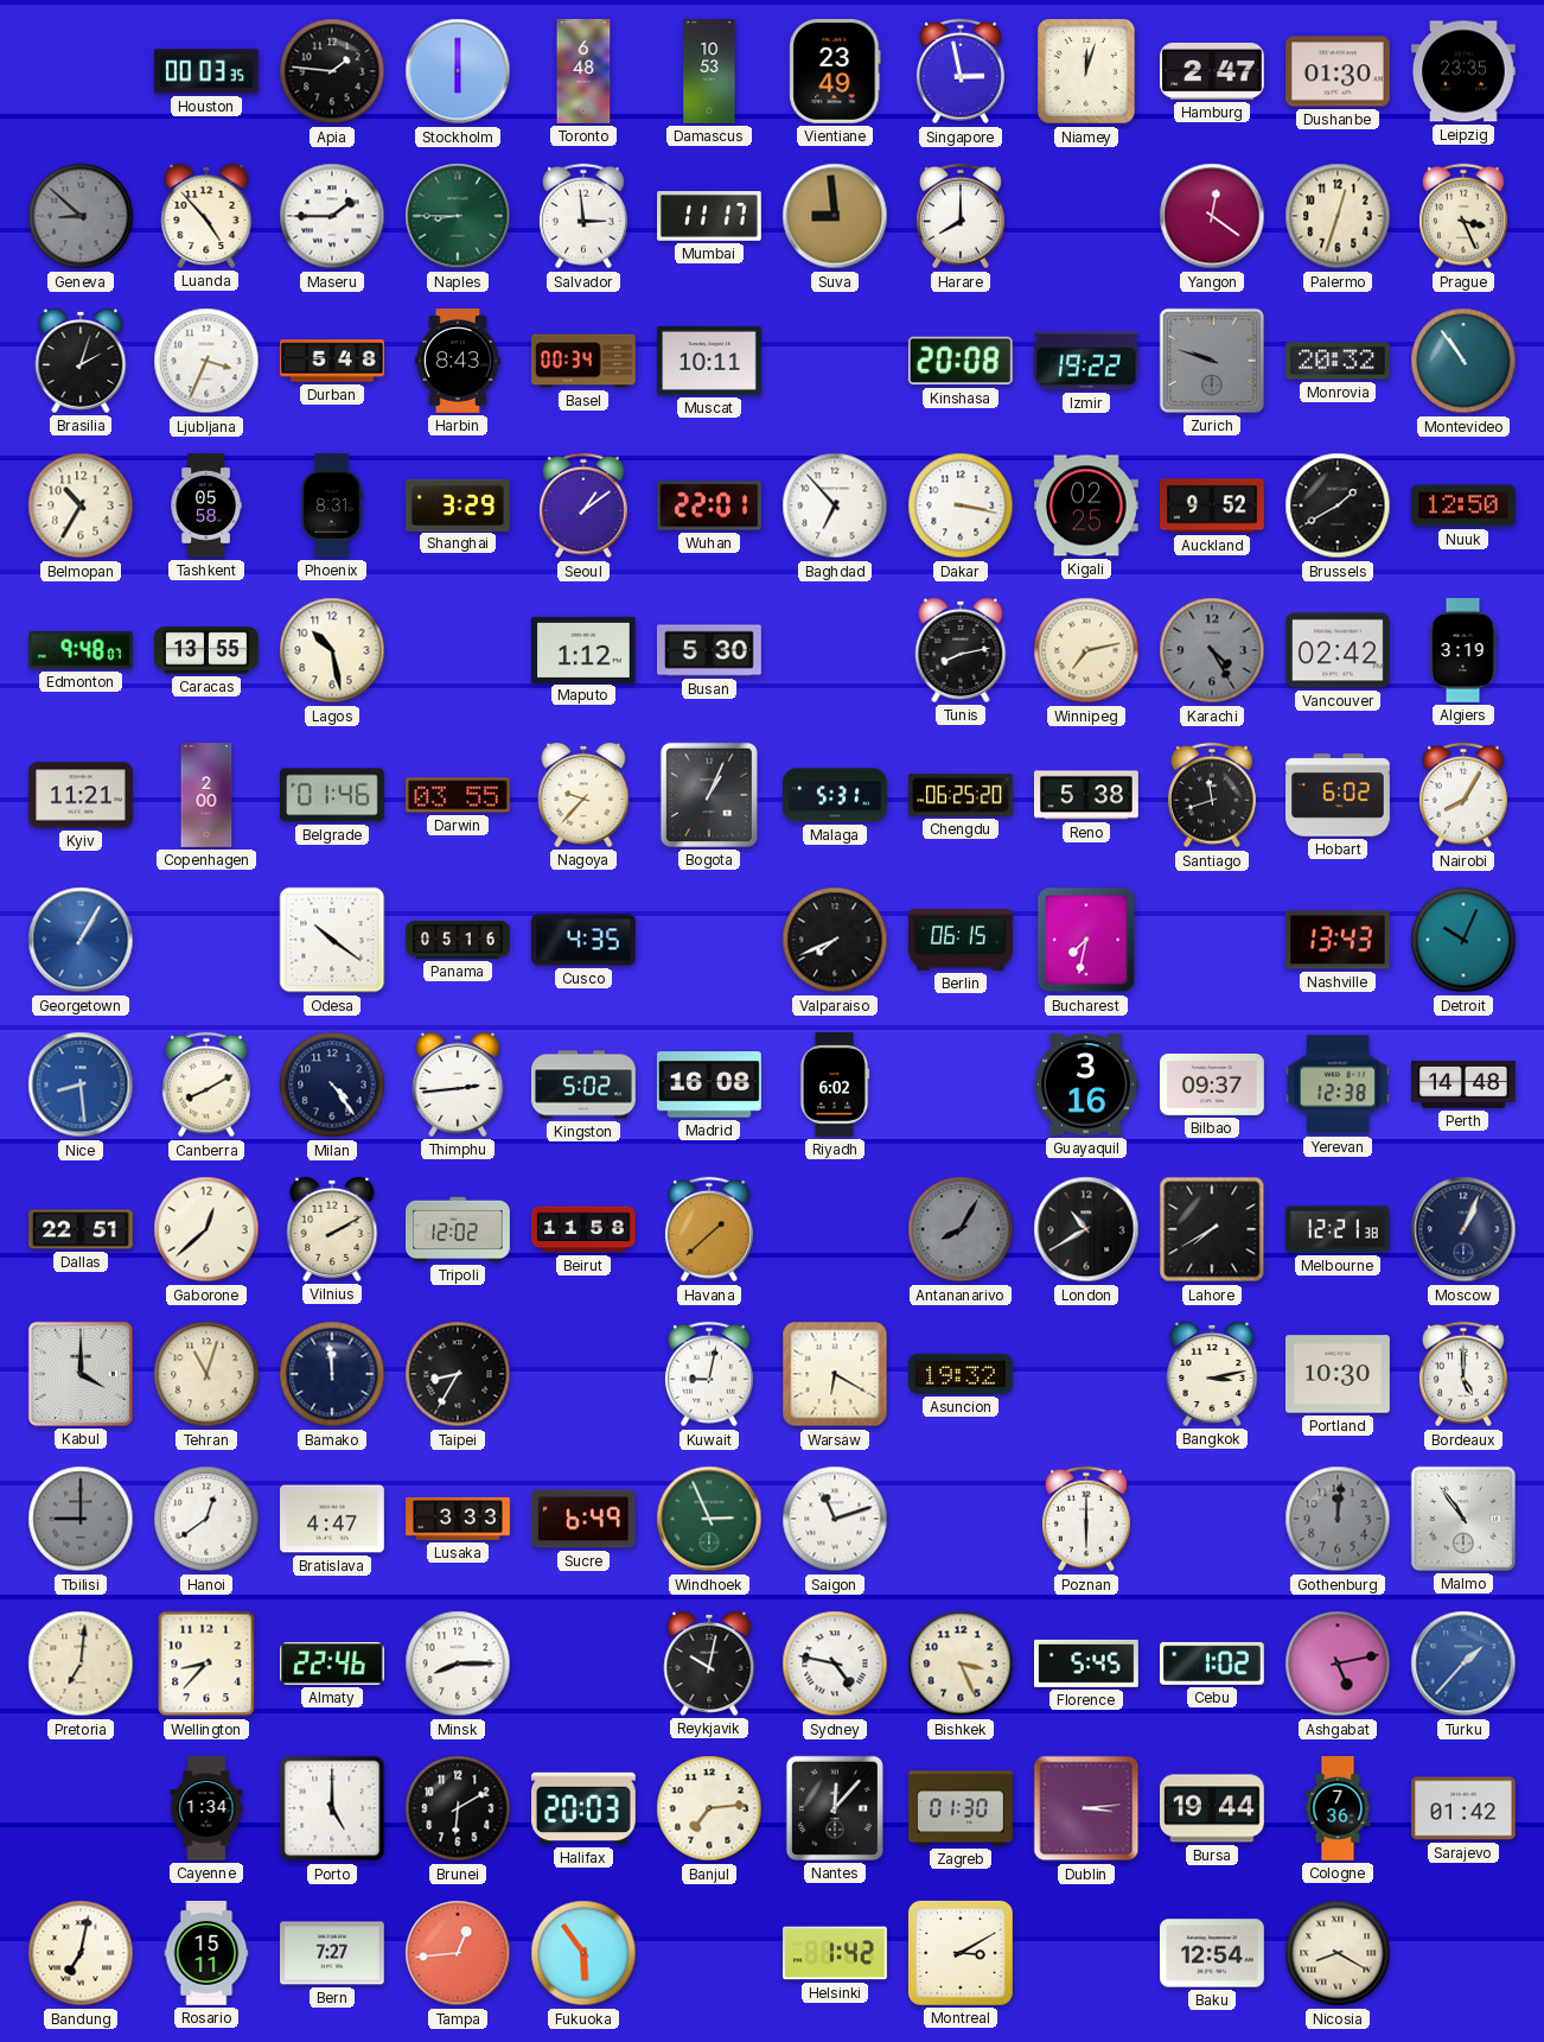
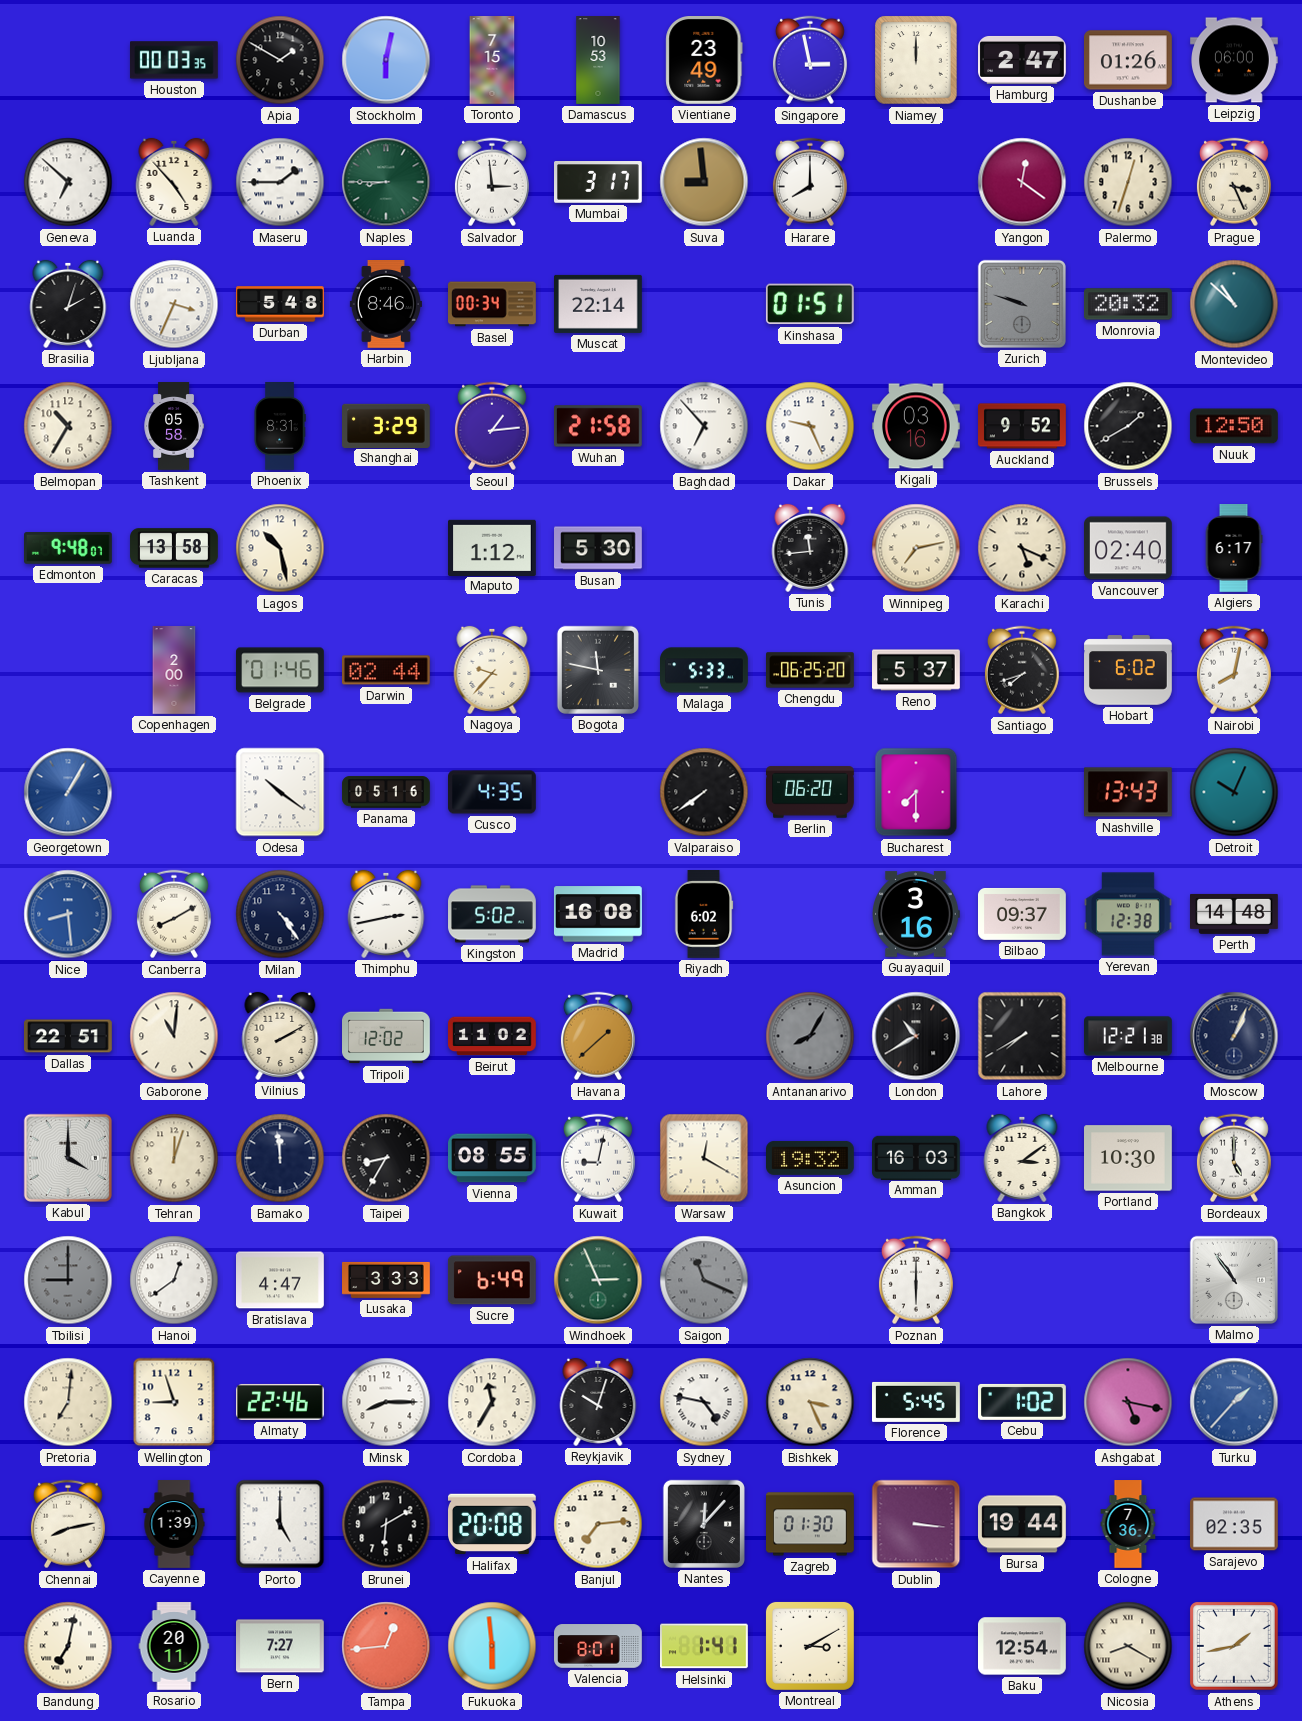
Apia: 1:46 -> 1:50 (280, 60)
Stockholm: 6:00 -> 6:02 (386, 60)
Toronto: 6:48 -> 7:15 (492, 60)
Niamey: 12:03 -> 12:00 (916, 60)
Dushanbe: 01:30 -> 01:26 (1129, 60)
Leipzig: 23:35 -> 06:00 (1235, 60)
Geneva: 8:52 -> 6:52 (68, 182)
Geneva dial: grey -> white (68, 182)
Mumbai: 11:17 -> 3:17 (599, 183)
Harbin: 8:43 -> 8:46 (386, 305)
Muscat: 10:11 -> 22:14 (599, 304)
Kinshasa: 20:08 -> 01:51 (810, 304)
Izmir: 19:22 -> none (1087, 361)
Montevideo: 10:54 -> 10:52 (1234, 304)
Seoul: 1:09 -> 1:14 (492, 426)
Wuhan: 22:01 -> 21:58 (599, 426)
Dakar: 3:17 -> 9:26 (810, 426)
Kigali: 02:25 -> 03:16 (917, 426)
Caracas: 13:55 -> 13:58 (174, 548)
Tunis: 8:13 -> 11:44 (810, 548)
Karachi: 4:25 -> 5:19 (1022, 548)
Karachi dial: grey -> cream (1022, 548)
Vancouver: 02:42 -> 02:40 (1129, 548)
Algiers: 3:19 -> 6:17 (1234, 549)
Kyiv: 11:21 -> none (82, 795)
Darwin: 03:55 -> 02:44 (387, 670)
Bogota: 1:04 -> 11:47 (598, 670)
Malaga: 5:31 -> 5:33 (704, 670)
Reno: 5:38 -> 5:37 (917, 670)
Santiago: 11:42 -> 7:42 (1022, 670)
Nairobi: 8:05 -> 8:02 (1234, 670)
Valparaiso: 7:41 -> 7:39 (704, 792)
Berlin: 06:15 -> 06:20 (811, 792)
Bucharest: 7:32 -> 7:30 (916, 792)
Thimphu: 2:44 -> 2:43 (386, 914)
Gaborone: 12:38 -> 11:01 (174, 1036)
Beirut: 11:58 -> 11:02 (493, 1036)
Tehran: 11:03 -> 12:03 (174, 1158)
Vienna: none -> 08:55 (493, 1158)
Warsaw: 6:20 -> 12:20 (704, 1158)
Amman: none -> 16:03 (917, 1157)
Bangkok: 3:13 -> 3:09 (1022, 1158)
Saigon: 11:12 -> 11:19 (704, 1280)
Saigon dial: white -> grey (704, 1280)
Gothenburg: 12:01 -> none (1338, 1519)
Wellington: 8:37 -> 8:57 (174, 1402)
Cordoba: none -> 11:35 (492, 1402)
Reykjavik: 10:02 -> 10:03 (598, 1402)
Ashgabat: 5:13 -> 5:17 (1128, 1402)
Chennai: none -> 8:13 (68, 1524)
Cayenne: 1:34 -> 1:39 (174, 1524)
Halifax: 20:03 -> 20:08 (493, 1524)
Dublin: 3:14 -> 3:16 (916, 1524)
Sarajevo: 01:42 -> 02:35 (1235, 1524)
Rosario: 15:11 -> 20:11 (174, 1646)
Fukuoka: 5:54 -> 5:59 (492, 1646)
Valencia: none -> 8:01 (598, 1646)
Helsinki: 1:42 -> 1:41 (705, 1646)
Athens: none -> 1:43 (1235, 1647)
